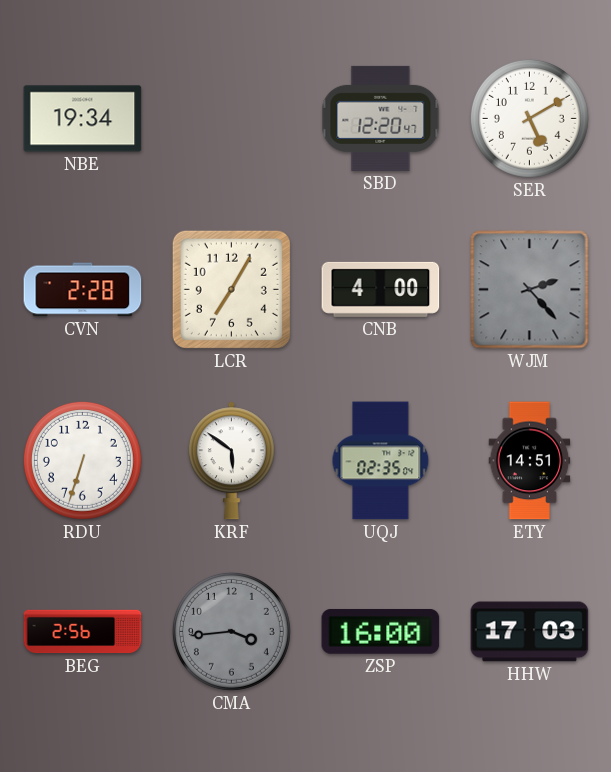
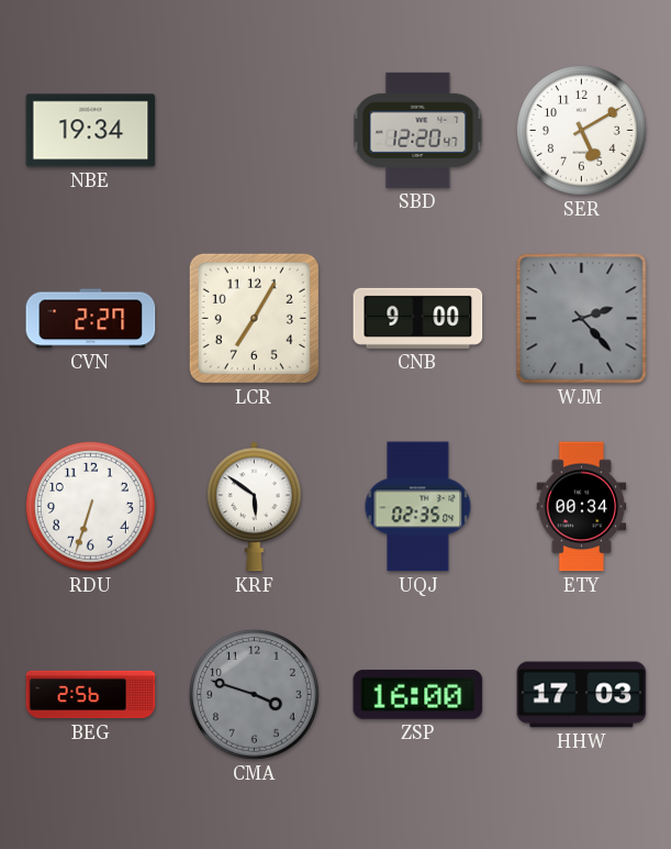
CVN: 2:28 -> 2:27 (91, 319)
CNB: 4:00 -> 9:00 (418, 318)
ETY: 14:51 -> 00:34 (582, 507)
CMA: 3:44 -> 3:48 (254, 694)
